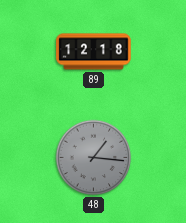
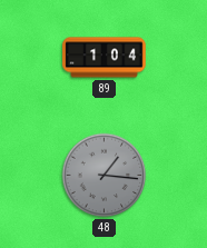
89: 12:18 -> 1:04 (105, 58)
